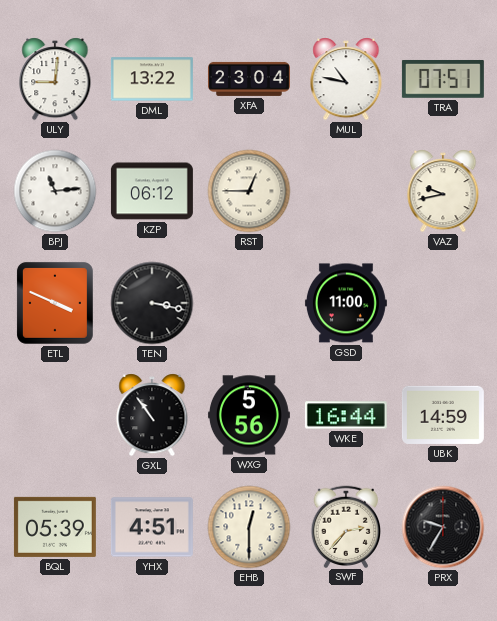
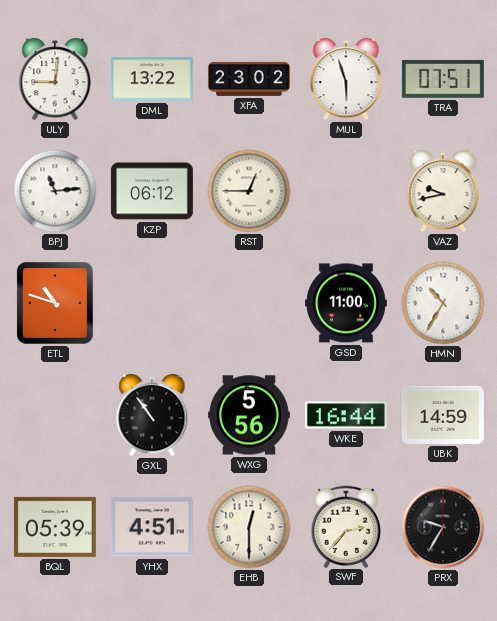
XFA: 23:04 -> 23:02 (249, 79)
MUL: 10:47 -> 5:57 (346, 79)
ETL: 3:49 -> 10:48 (55, 303)
TEN: 3:17 -> none (152, 303)
HMN: none -> 10:35 (443, 303)
